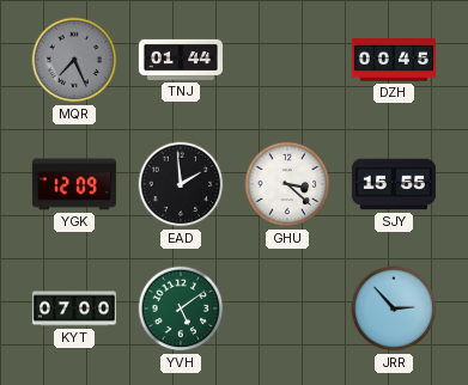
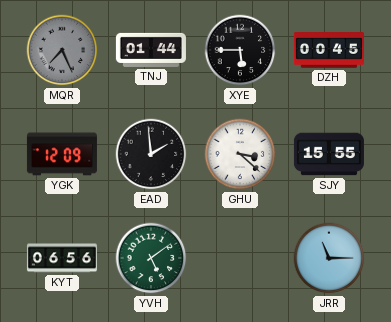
XYE: none -> 5:45 (240, 50)
KYT: 07:00 -> 06:56 (62, 258)
JRR: 2:53 -> 11:15 (329, 258)
